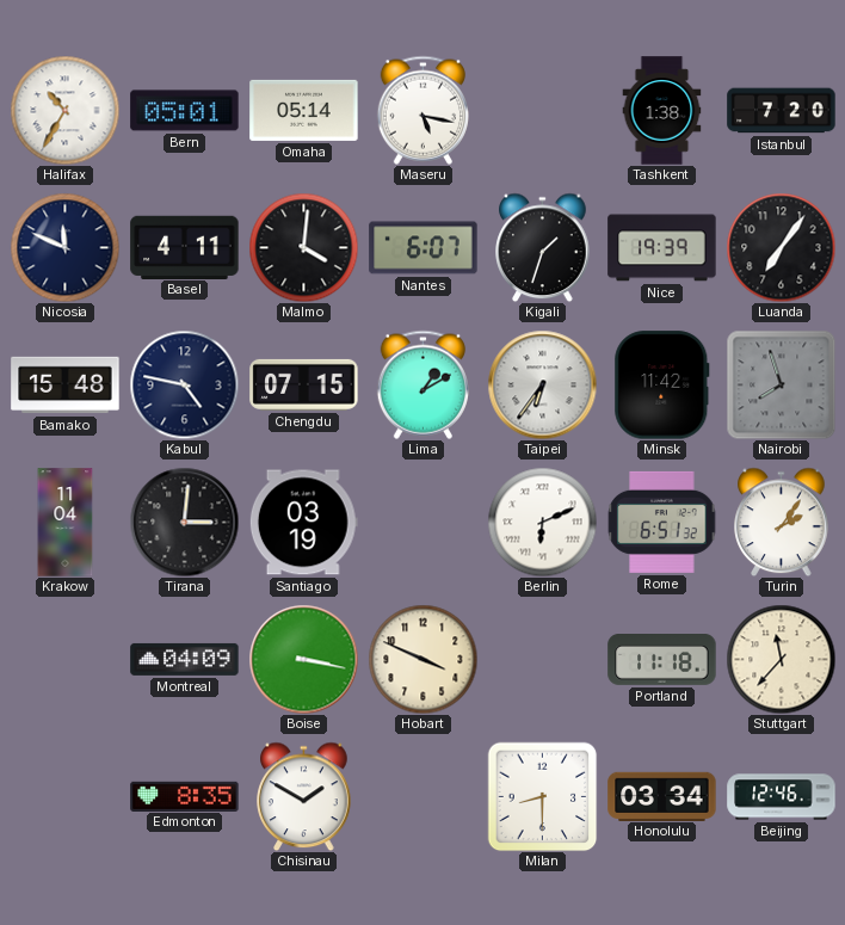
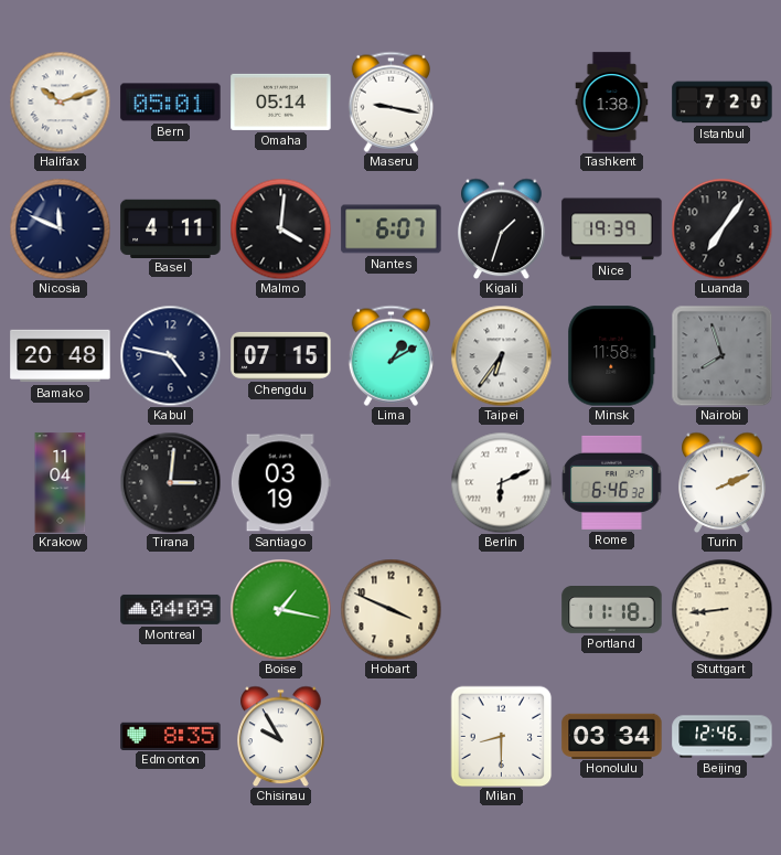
Halifax: 10:35 -> 10:12 (60, 101)
Maseru: 5:17 -> 9:17 (390, 101)
Bamako: 15:48 -> 20:48 (61, 356)
Minsk: 11:42 -> 11:58 (612, 356)
Rome: 6:51 -> 6:46 (611, 482)
Turin: 2:06 -> 2:11 (723, 482)
Boise: 3:17 -> 1:17 (280, 609)
Stuttgart: 11:37 -> 8:44 (721, 609)
Chisinau: 1:50 -> 9:55 (281, 736)
